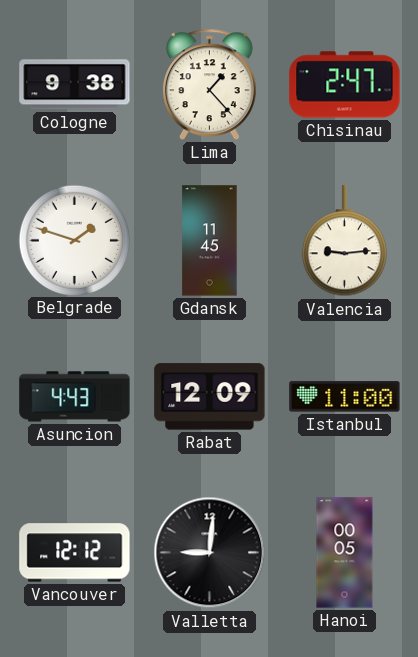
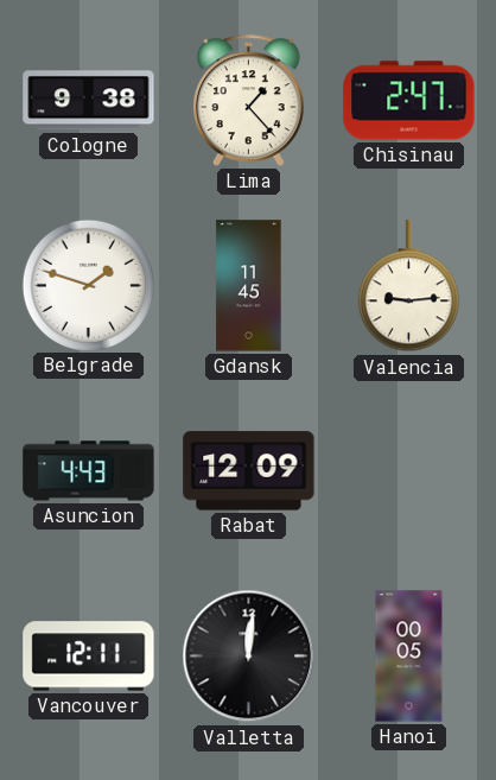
Istanbul: 11:00 -> none (345, 397)
Vancouver: 12:12 -> 12:11 (89, 657)
Valletta: 9:01 -> 12:01 (249, 657)
